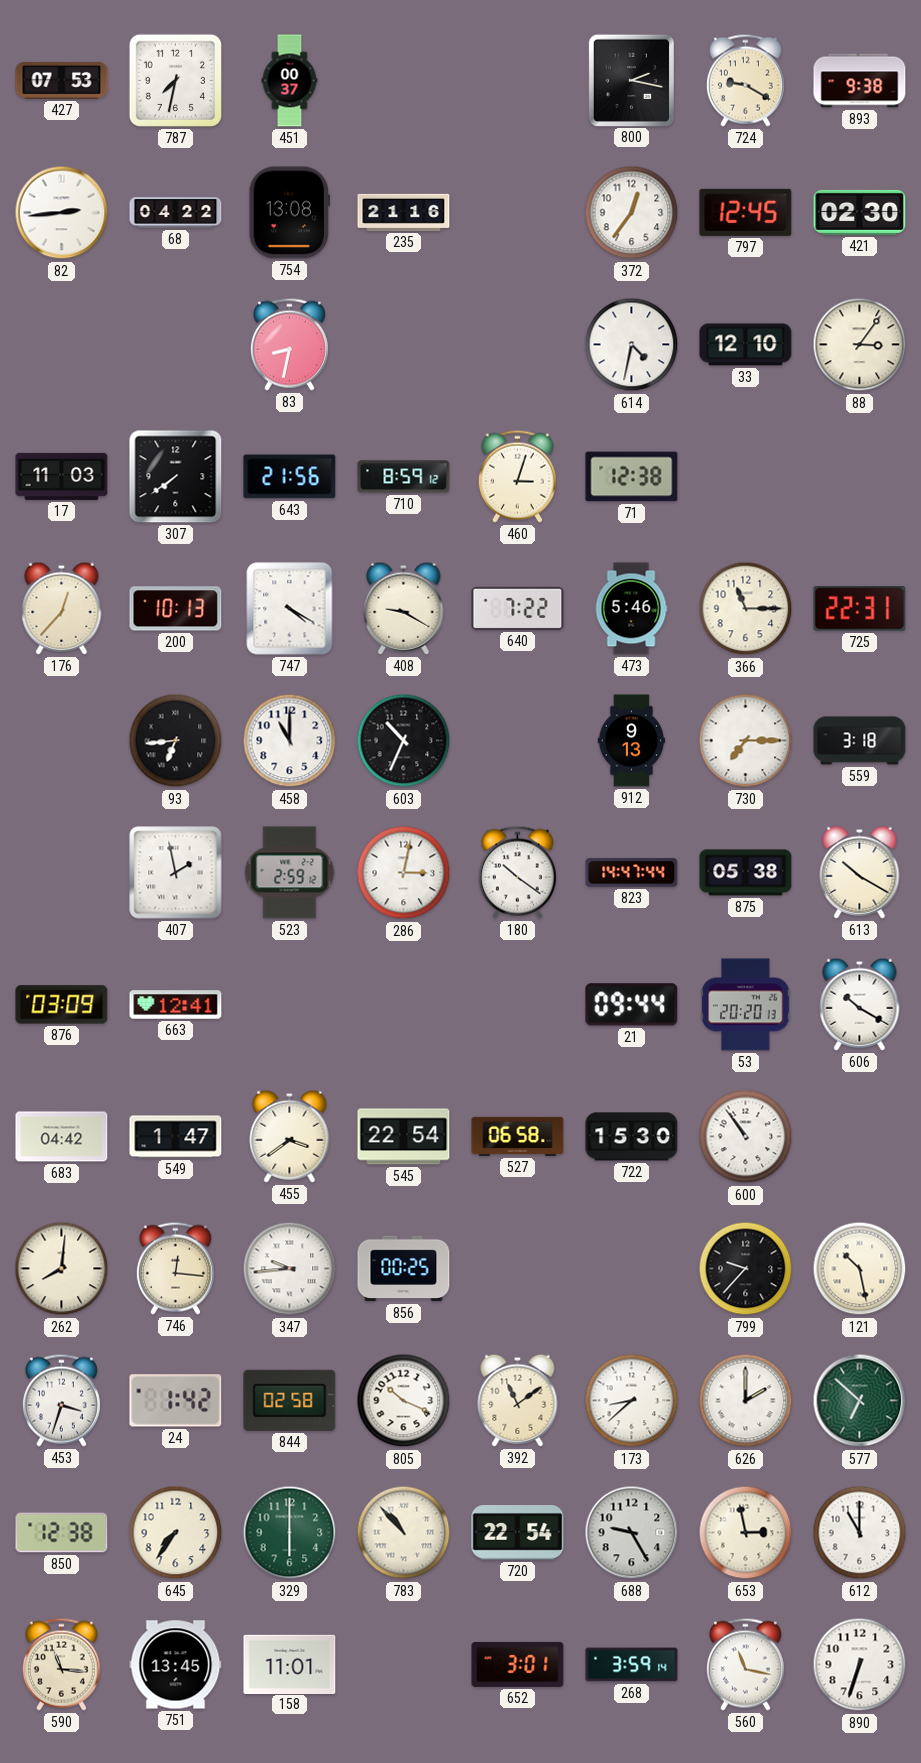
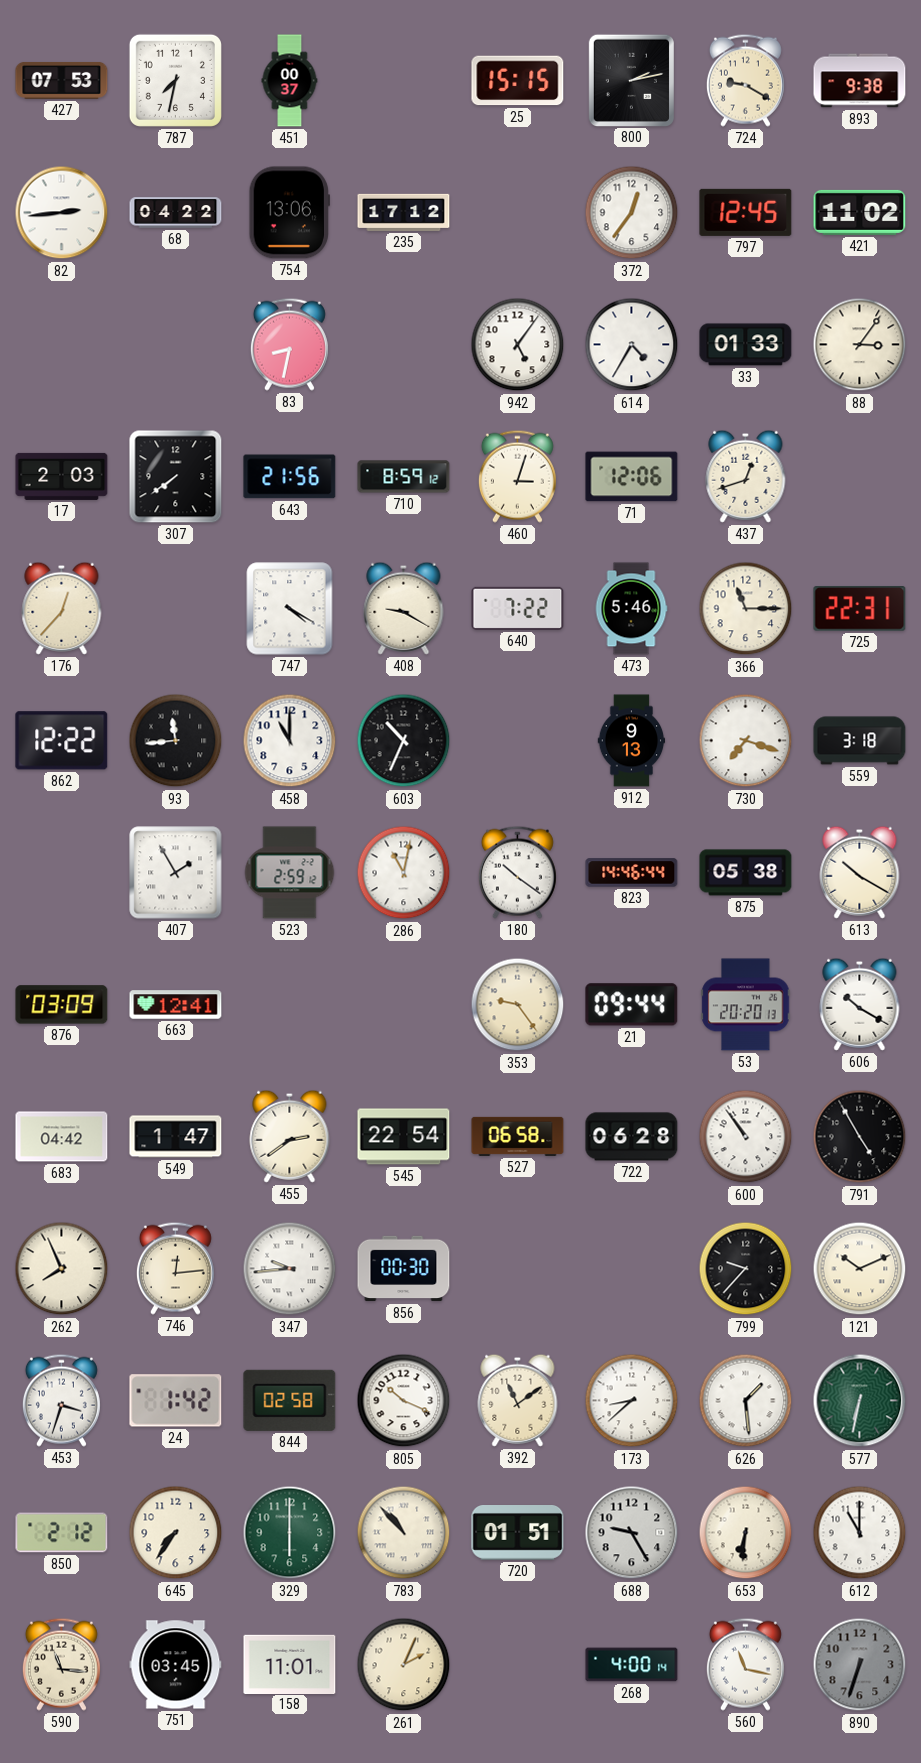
25: none -> 15:15 (518, 81)
800: 2:17 -> 2:13 (631, 80)
754: 13:08 -> 13:06 (289, 213)
235: 21:16 -> 17:12 (404, 212)
421: 02:30 -> 11:02 (860, 212)
942: none -> 5:06 (518, 345)
614: 4:32 -> 4:35 (632, 345)
33: 12:10 -> 01:33 (746, 345)
17: 11:03 -> 2:03 (62, 476)
71: 12:38 -> 12:06 (632, 477)
437: none -> 12:42 (746, 476)
200: 10:13 -> none (176, 609)
862: none -> 12:22 (62, 741)
93: 6:44 -> 11:44 (176, 741)
730: 7:15 -> 7:18 (746, 741)
407: 1:58 -> 1:55 (176, 873)
286: 3:02 -> 11:02 (404, 873)
823: 14:47 -> 14:46 (632, 873)
353: none -> 9:24 (518, 1005)
455: 3:39 -> 2:39 (290, 1136)
722: 15:30 -> 06:28 (632, 1137)
791: none -> 4:55 (860, 1137)
262: 8:01 -> 7:56 (62, 1269)
746: 12:16 -> 12:14 (175, 1268)
856: 00:25 -> 00:30 (404, 1269)
121: 10:28 -> 10:11 (860, 1269)
626: 2:00 -> 1:29 (746, 1401)
577: 6:52 -> 6:32 (860, 1401)
850: 12:38 -> 2:12 (62, 1533)
720: 22:54 -> 01:51 (518, 1533)
653: 2:58 -> 6:31 (746, 1533)
751: 13:45 -> 03:45 (176, 1665)
261: none -> 2:04 (404, 1665)
652: 3:01 -> none (518, 1664)
268: 3:59 -> 4:00 (632, 1665)
890 dial: white -> grey (860, 1665)
